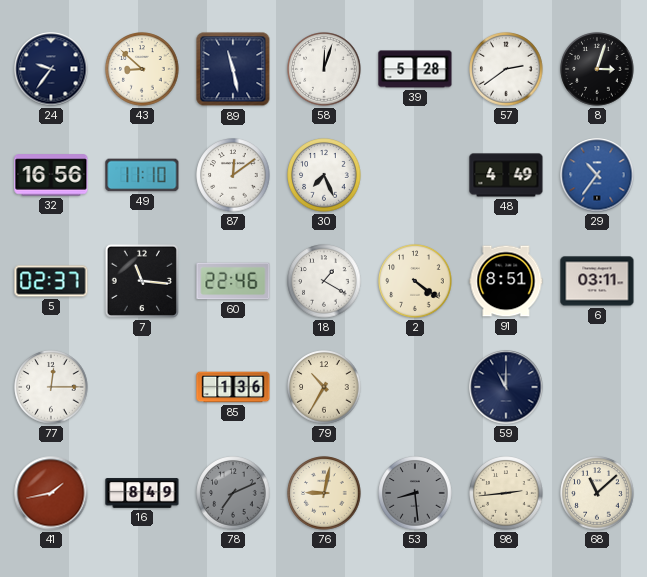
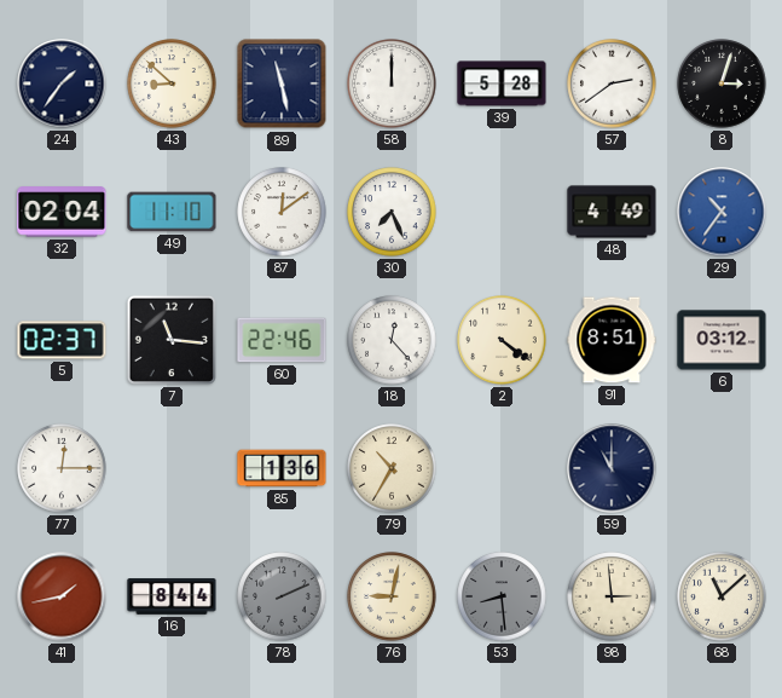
24: 9:36 -> 1:36 (62, 83)
58: 12:03 -> 12:00 (392, 83)
32: 16:56 -> 02:04 (62, 212)
18: 1:20 -> 12:23 (392, 340)
6: 03:11 -> 03:12 (722, 340)
16: 8:49 -> 8:44 (172, 596)
78: 7:11 -> 2:11 (282, 596)
98: 2:44 -> 2:59 (612, 596)
